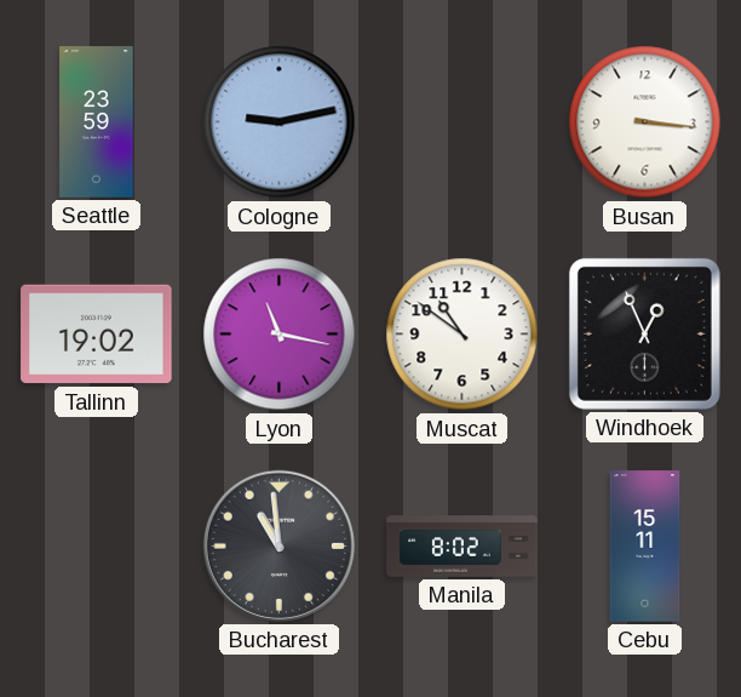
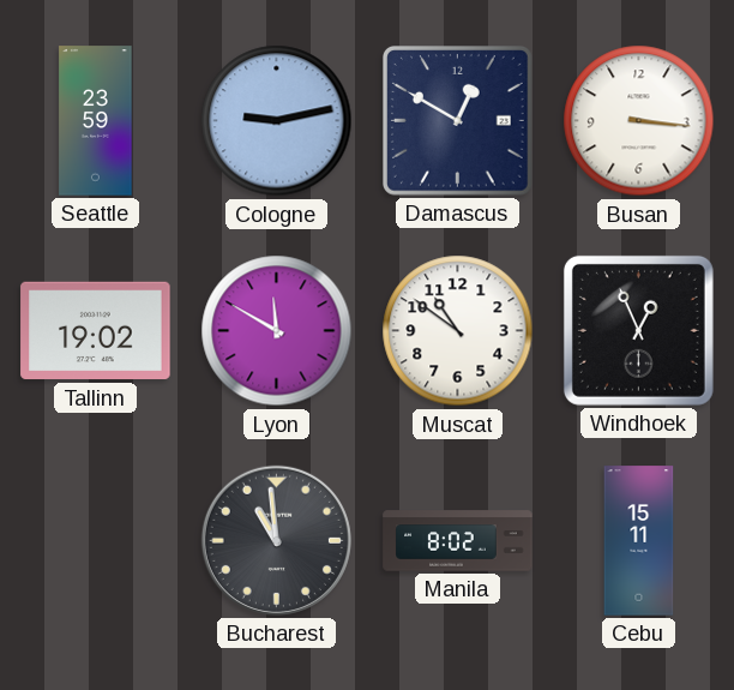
Damascus: none -> 12:50 (458, 121)
Lyon: 11:17 -> 11:50 (277, 331)
